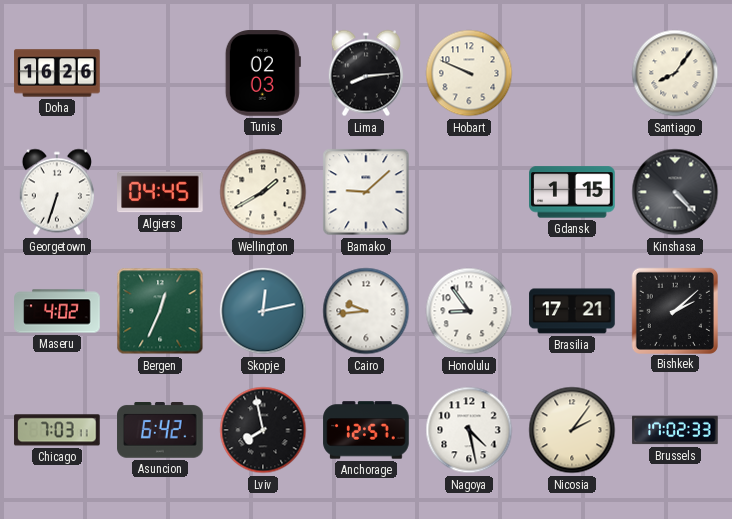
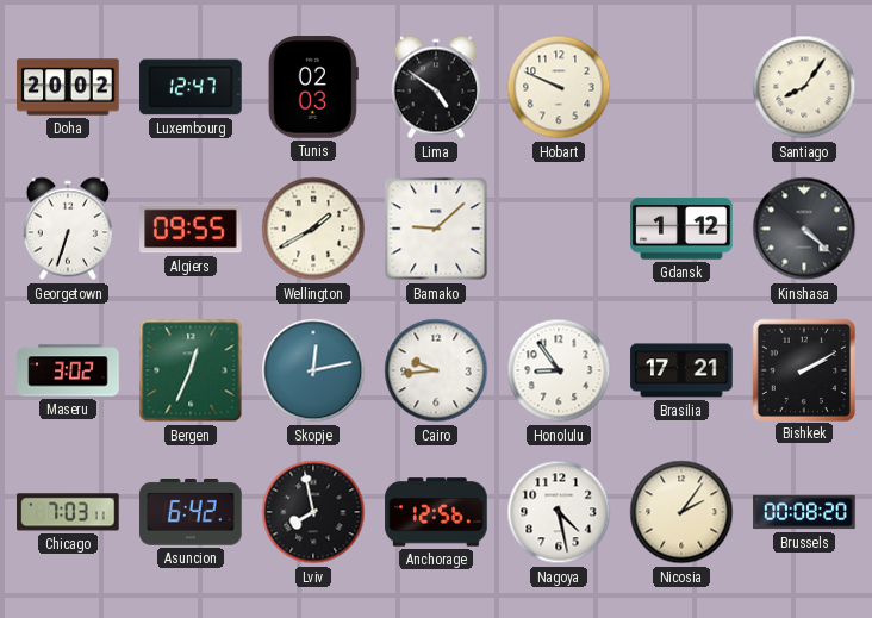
Doha: 16:26 -> 20:02 (68, 87)
Luxembourg: none -> 12:47 (191, 87)
Lima: 8:14 -> 4:51 (436, 87)
Algiers: 04:45 -> 09:55 (191, 229)
Gdansk: 1:15 -> 1:12 (681, 229)
Kinshasa: 4:23 -> 4:22 (804, 229)
Maseru: 4:02 -> 3:02 (68, 370)
Bishkek: 2:08 -> 2:10 (803, 369)
Anchorage: 12:57 -> 12:56 (436, 512)
Brussels: 17:02 -> 00:08 (804, 512)
